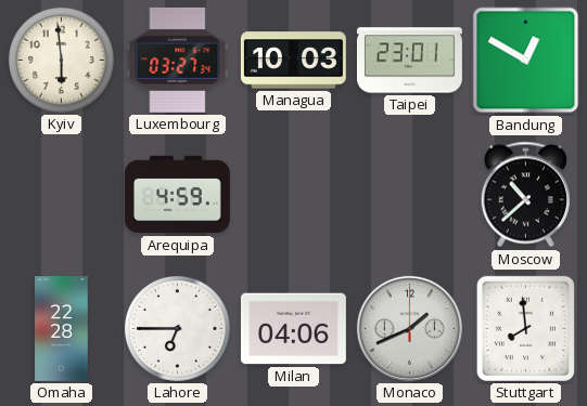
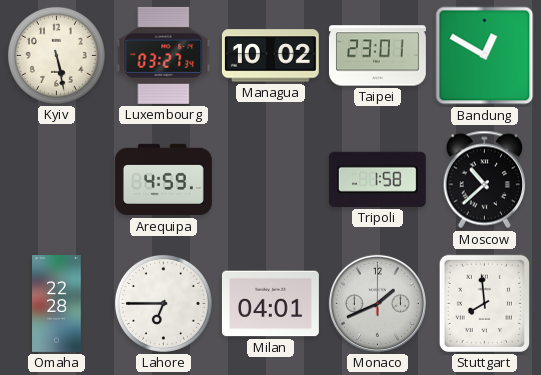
Kyiv: 5:59 -> 5:28 (56, 55)
Managua: 10:03 -> 10:02 (270, 56)
Tripoli: none -> 1:58 (377, 179)
Milan: 04:06 -> 04:01 (270, 304)
